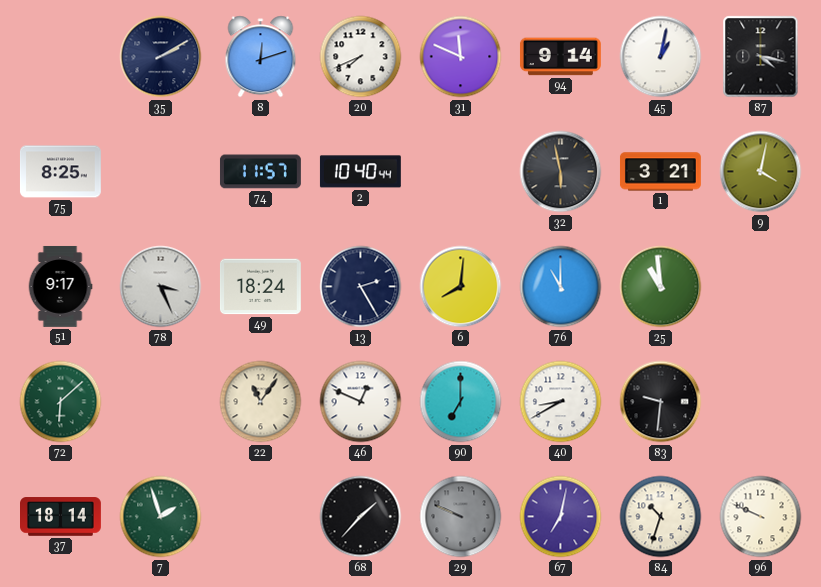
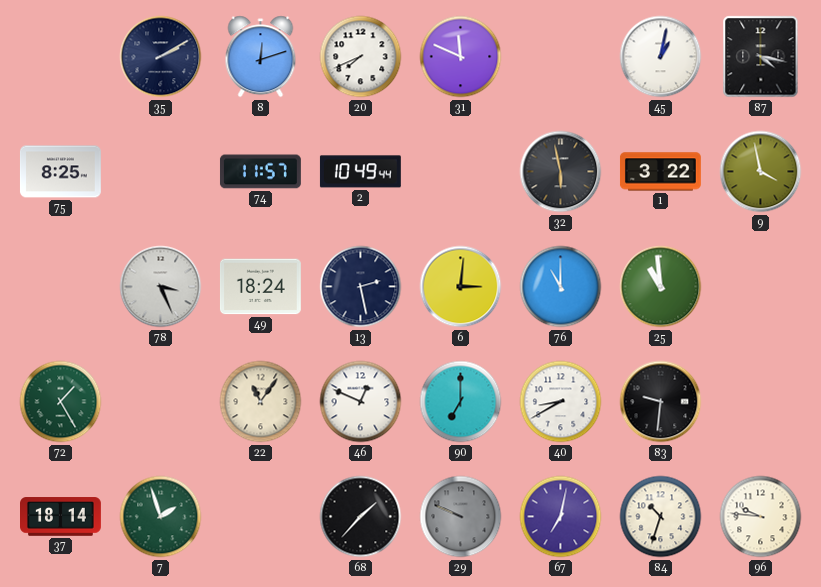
94: 9:14 -> none (560, 57)
2: 10:40 -> 10:49 (360, 172)
1: 3:21 -> 3:22 (661, 172)
9: 4:02 -> 3:58 (761, 172)
51: 9:17 -> none (60, 287)
13: 2:25 -> 2:28 (361, 287)
6: 8:01 -> 3:01 (461, 287)
72: 6:08 -> 1:25 (61, 402)
96: 9:49 -> 9:46 (761, 517)
